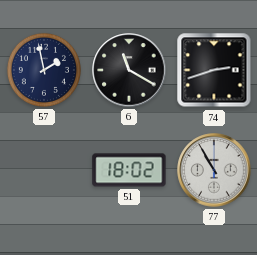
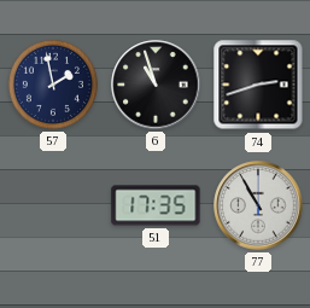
6: 11:20 -> 10:57 (156, 85)
51: 18:02 -> 17:35 (156, 205)
